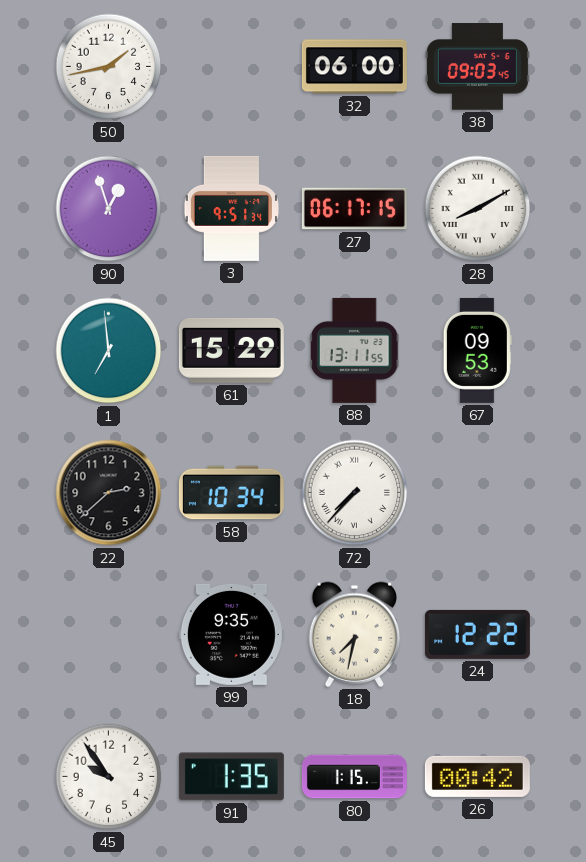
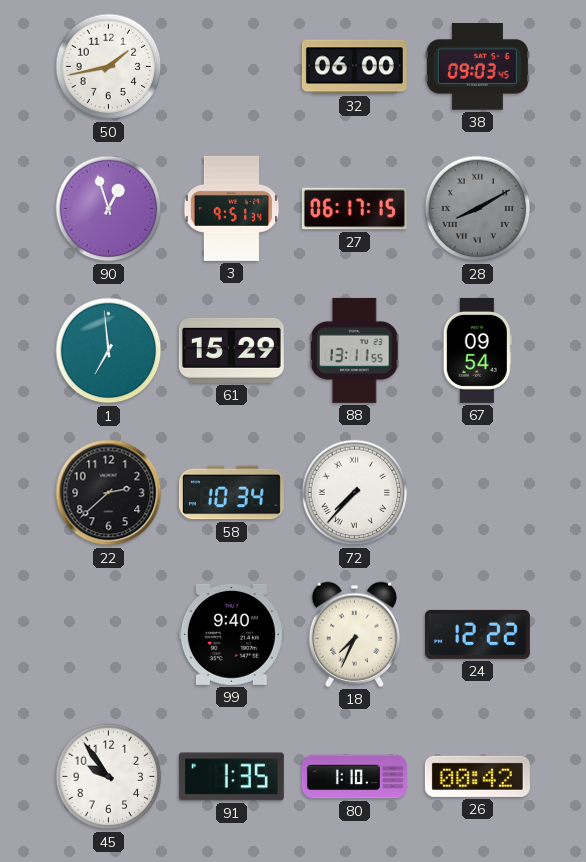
28 dial: white -> grey (478, 209)
67: 09:53 -> 09:54 (477, 350)
99: 9:35 -> 9:40 (231, 634)
18: 7:32 -> 7:34 (354, 634)
80: 1:15 -> 1:10 (354, 777)
